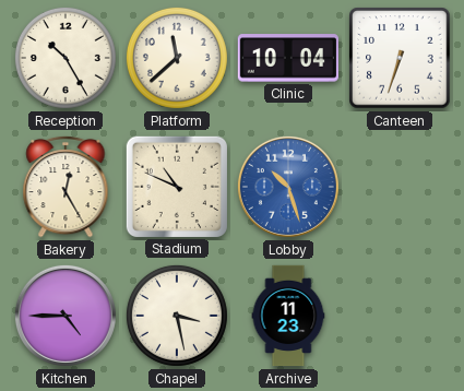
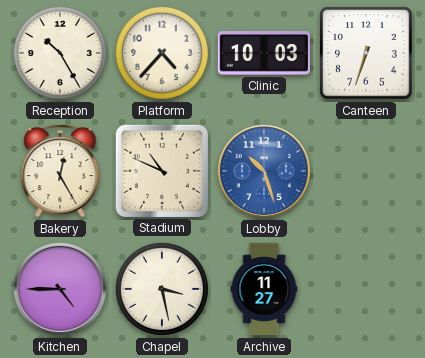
Platform: 11:38 -> 4:37 (162, 53)
Clinic: 10:04 -> 10:03 (263, 53)
Archive: 11:23 -> 11:27 (264, 289)
